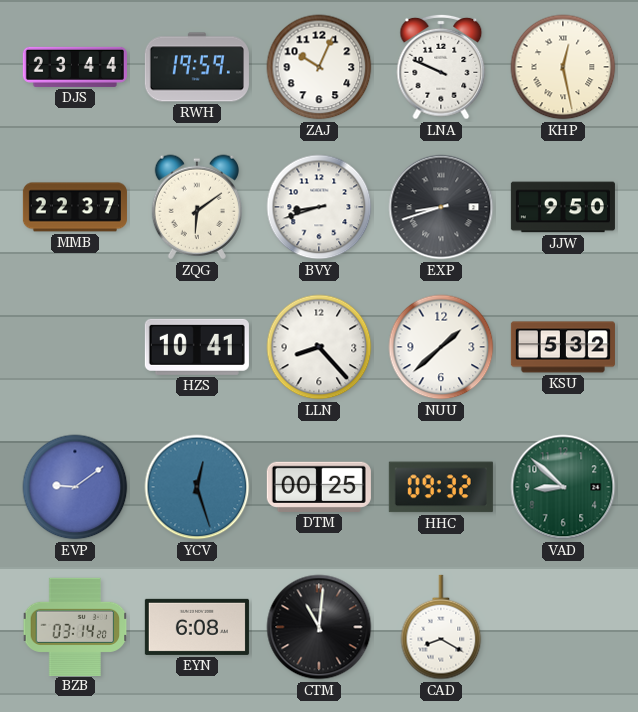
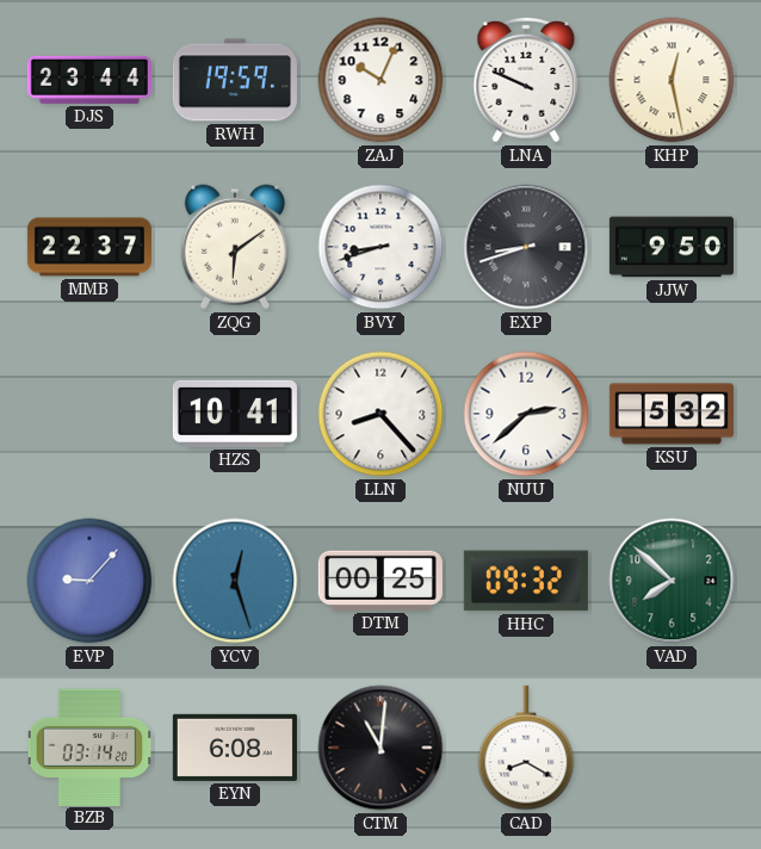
NUU: 1:38 -> 2:38 (526, 414)
EVP: 9:09 -> 9:07 (89, 581)
VAD: 8:52 -> 7:52 (672, 581)
